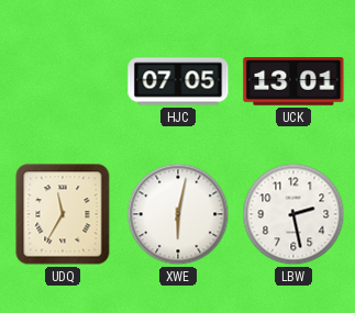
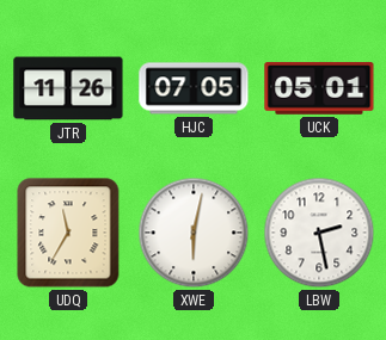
JTR: none -> 11:26 (68, 88)
UCK: 13:01 -> 05:01 (319, 89)
